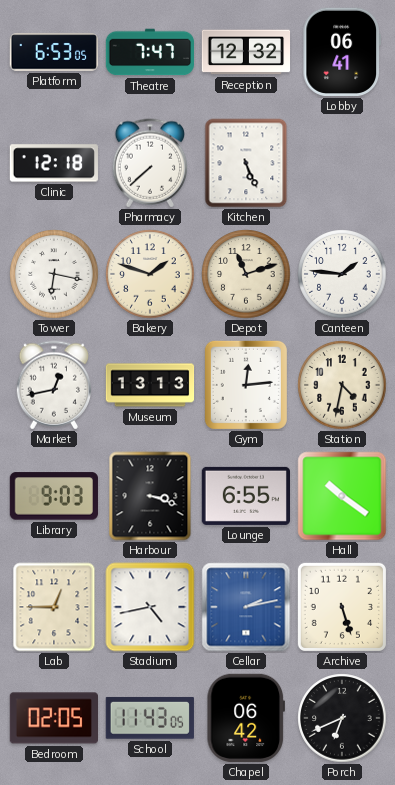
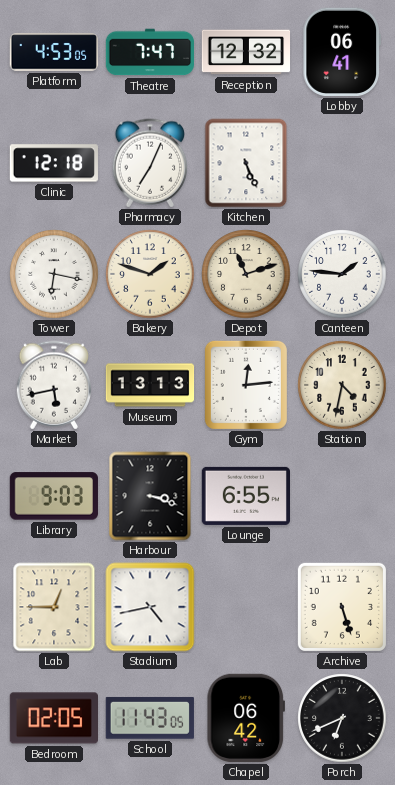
Platform: 6:53 -> 4:53 (53, 52)
Pharmacy: 7:38 -> 7:04 (149, 163)
Market: 12:43 -> 5:43 (53, 385)
Hall: 10:21 -> none (342, 496)
Cellar: 2:13 -> none (246, 607)
